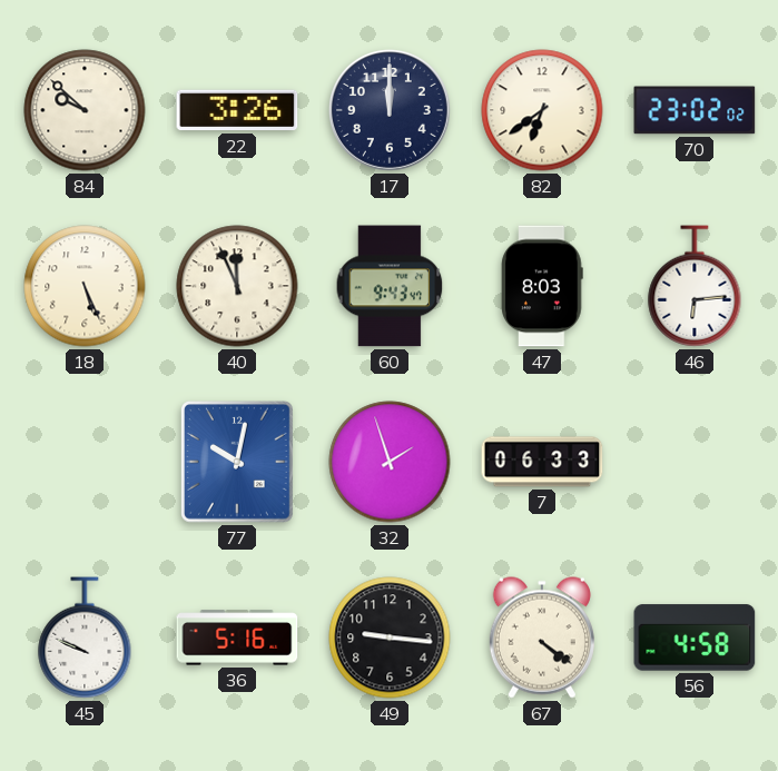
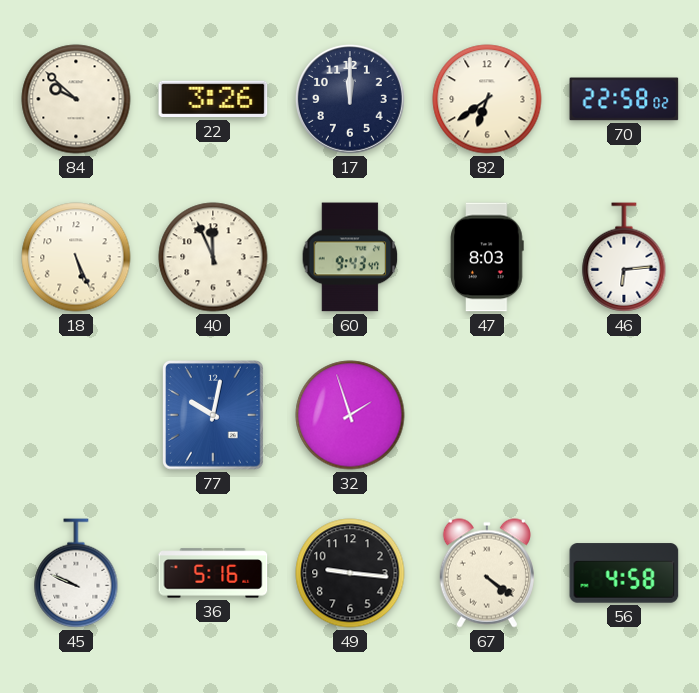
70: 23:02 -> 22:58 (624, 99)
7: 06:33 -> none (542, 462)
